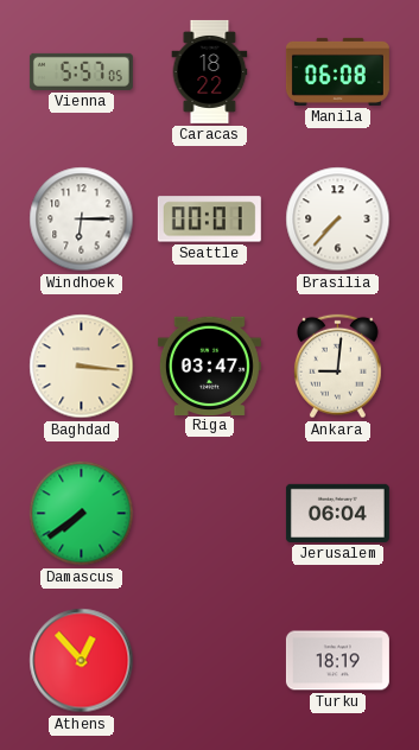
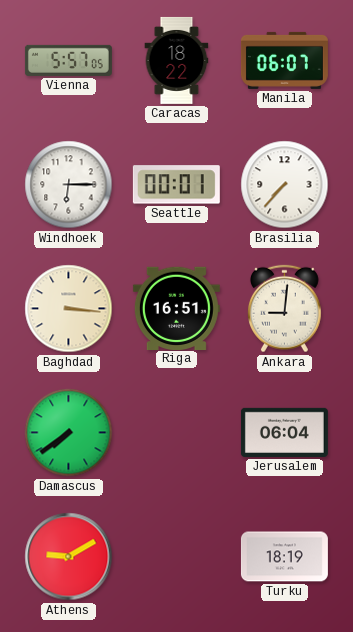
Manila: 06:08 -> 06:07 (284, 60)
Riga: 03:47 -> 16:51 (176, 308)
Athens: 12:53 -> 9:10 (69, 557)
